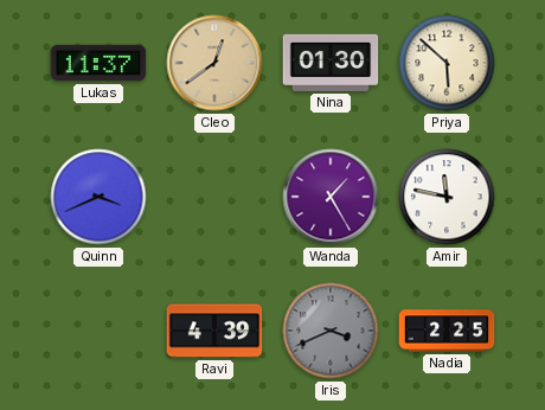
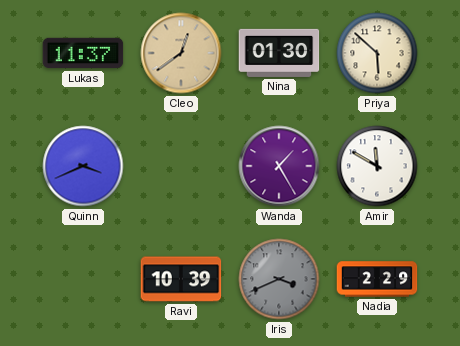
Amir: 11:47 -> 11:50 (377, 166)
Ravi: 4:39 -> 10:39 (181, 279)
Nadia: 2:25 -> 2:29 (377, 279)
